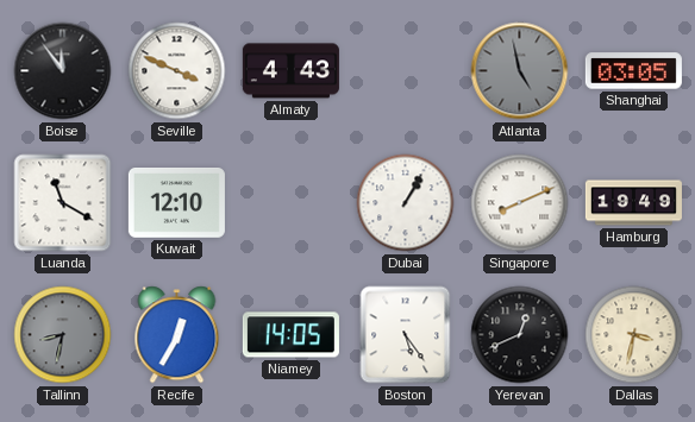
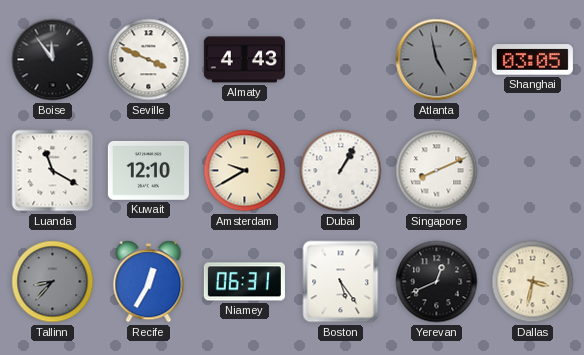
Amsterdam: none -> 9:40 (245, 171)
Hamburg: 19:49 -> none (633, 203)
Tallinn: 8:32 -> 8:37 (53, 282)
Niamey: 14:05 -> 06:31 (244, 282)
